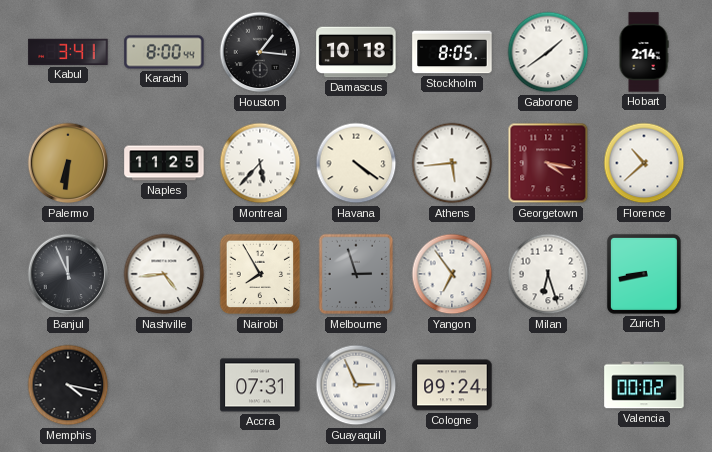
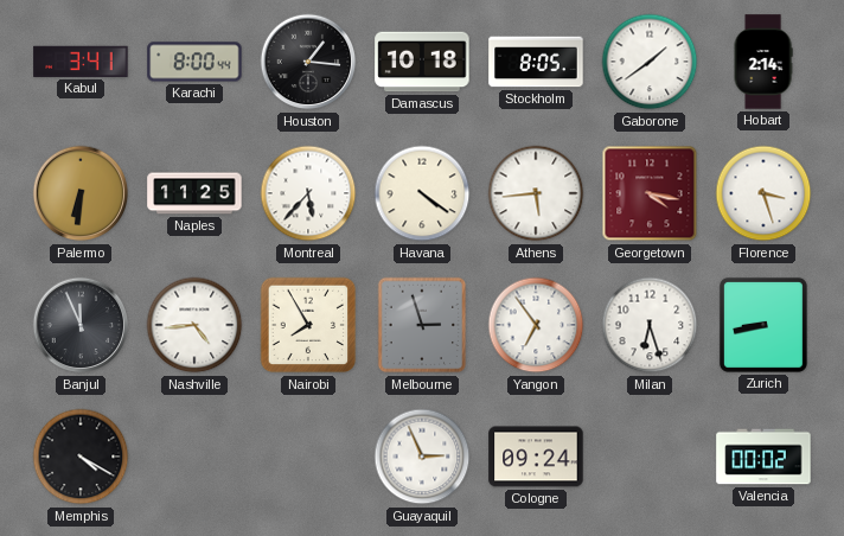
Florence: 10:38 -> 3:27 (763, 193)
Memphis: 4:17 -> 4:20 (81, 457)
Accra: 07:31 -> none (260, 385)
